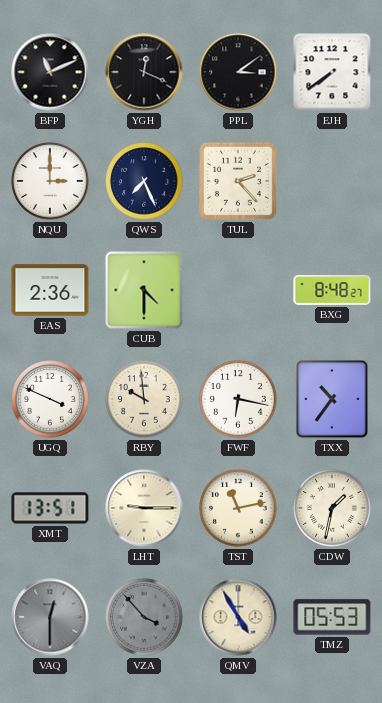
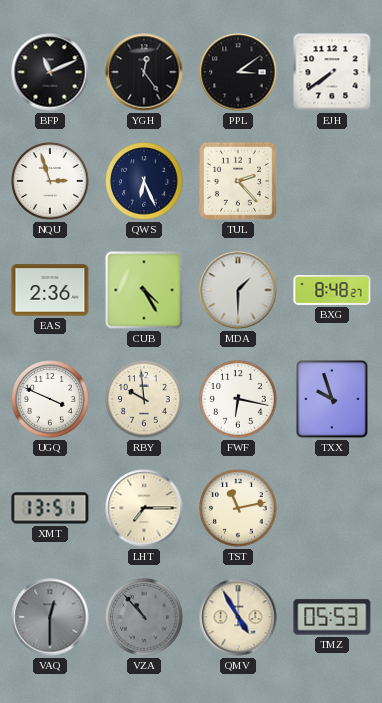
YGH: 12:19 -> 12:24 (144, 72)
NQU: 3:00 -> 2:57 (50, 181)
QWS: 7:26 -> 6:26 (144, 181)
CUB: 4:30 -> 4:25 (144, 290)
MDA: none -> 1:30 (238, 290)
TXX: 10:36 -> 9:57 (332, 399)
LHT: 9:15 -> 7:15 (144, 508)
CDW: 1:32 -> none (332, 508)
VZA: 3:53 -> 10:53 (144, 617)
